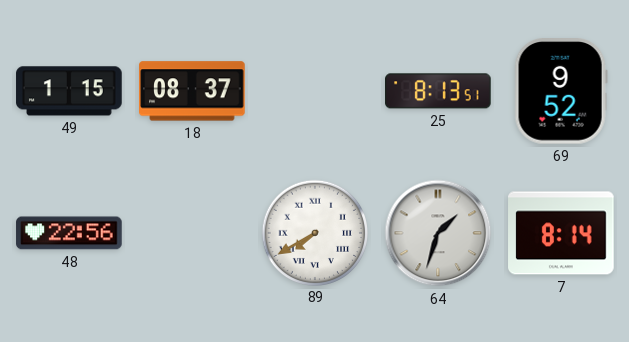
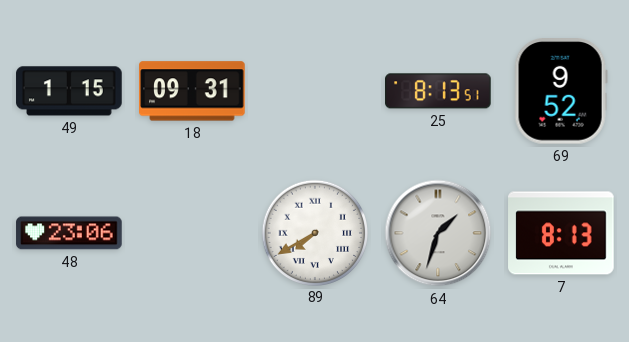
18: 08:37 -> 09:31 (192, 91)
48: 22:56 -> 23:06 (69, 233)
7: 8:14 -> 8:13 (561, 233)
